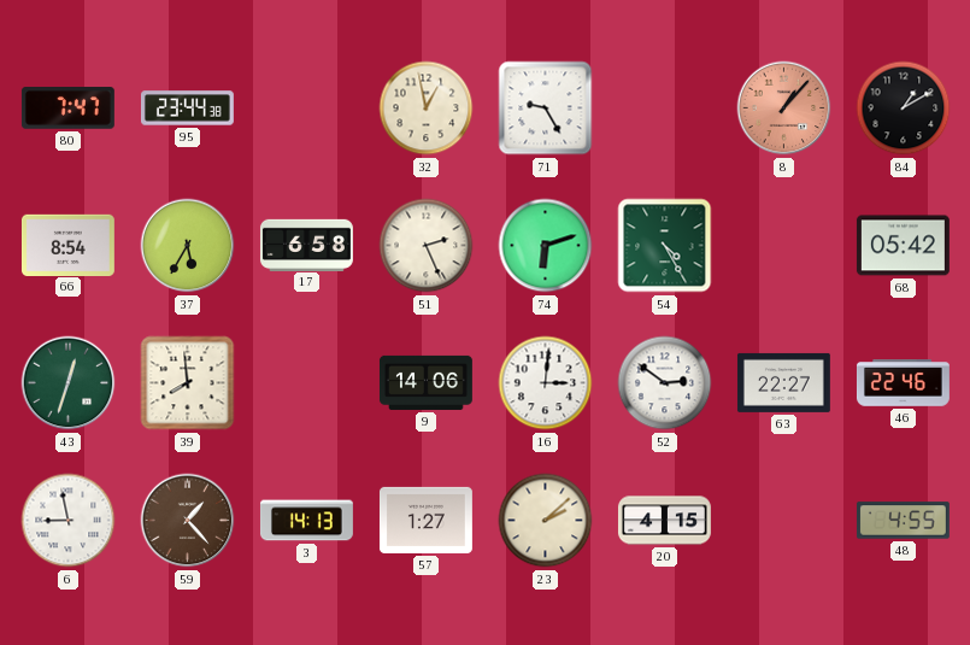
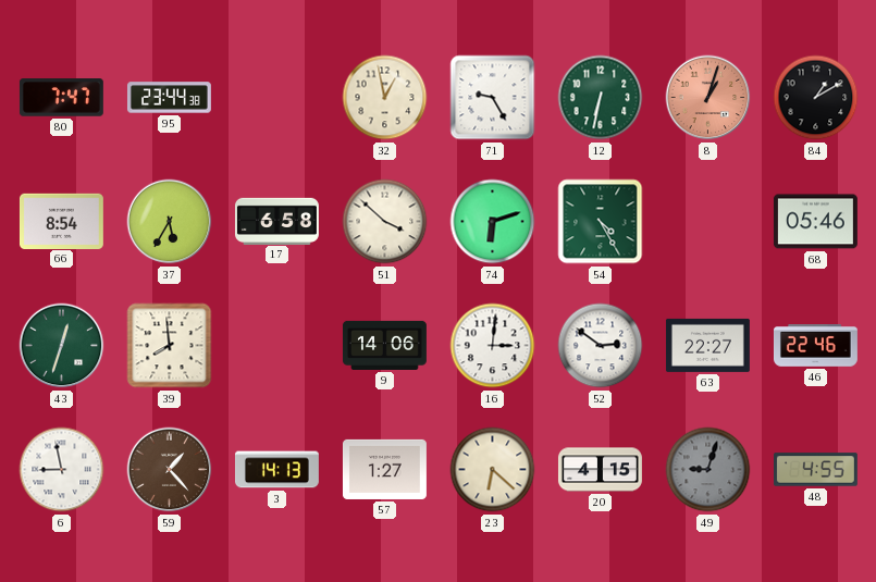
12: none -> 6:32 (601, 98)
8: 1:07 -> 1:03 (708, 98)
51: 2:26 -> 3:52 (385, 222)
68: 05:42 -> 05:46 (815, 222)
23: 2:08 -> 6:22 (493, 470)
49: none -> 9:03 (708, 470)
